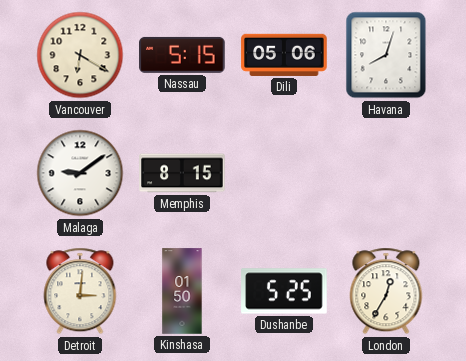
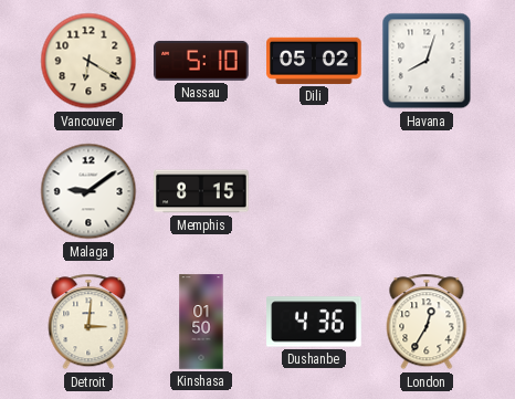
Nassau: 5:15 -> 5:10 (201, 61)
Dili: 05:06 -> 05:02 (314, 61)
Dushanbe: 5:25 -> 4:36 (314, 322)
